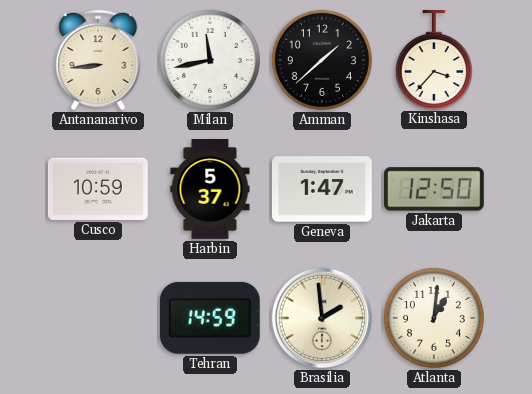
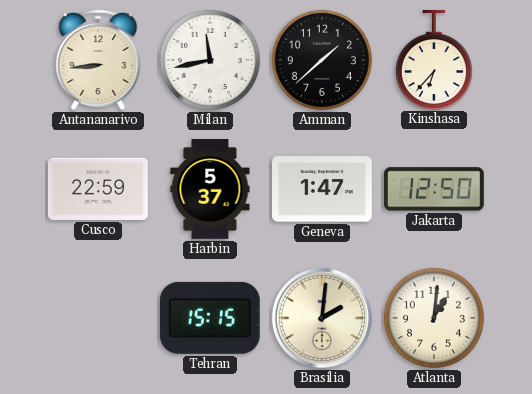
Kinshasa: 3:37 -> 6:37 (434, 60)
Cusco: 10:59 -> 22:59 (98, 189)
Tehran: 14:59 -> 15:15 (210, 318)
Brasilia: 1:59 -> 2:01 (322, 318)
